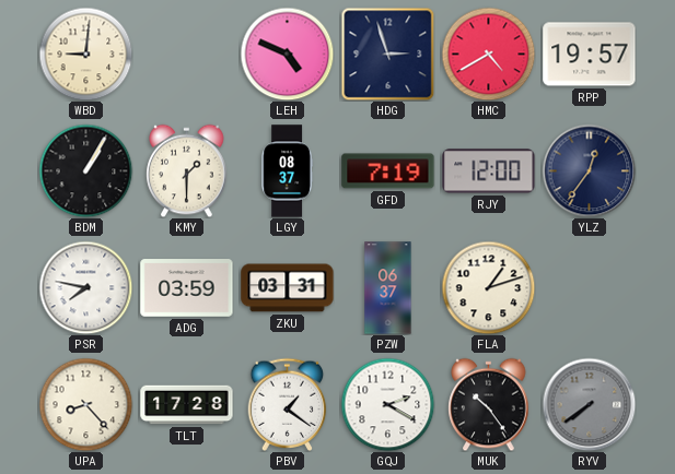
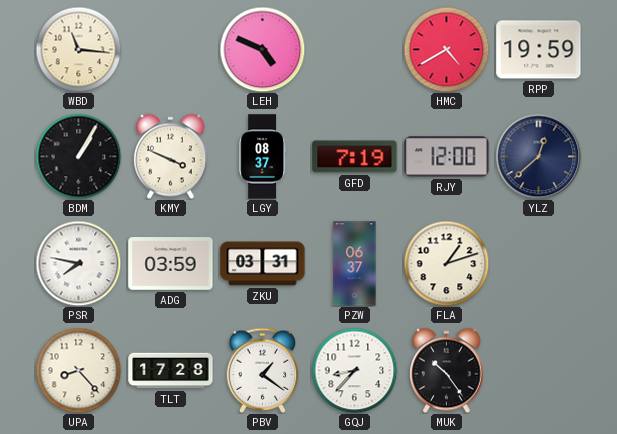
WBD: 9:01 -> 11:16 (78, 49)
HDG: 2:57 -> none (387, 54)
RPP: 19:57 -> 19:59 (539, 50)
KMY: 1:30 -> 3:49 (171, 156)
YLZ: 12:36 -> 12:38 (538, 156)
GQJ: 2:20 -> 8:37 (354, 370)
RYV: 7:39 -> none (589, 404)
